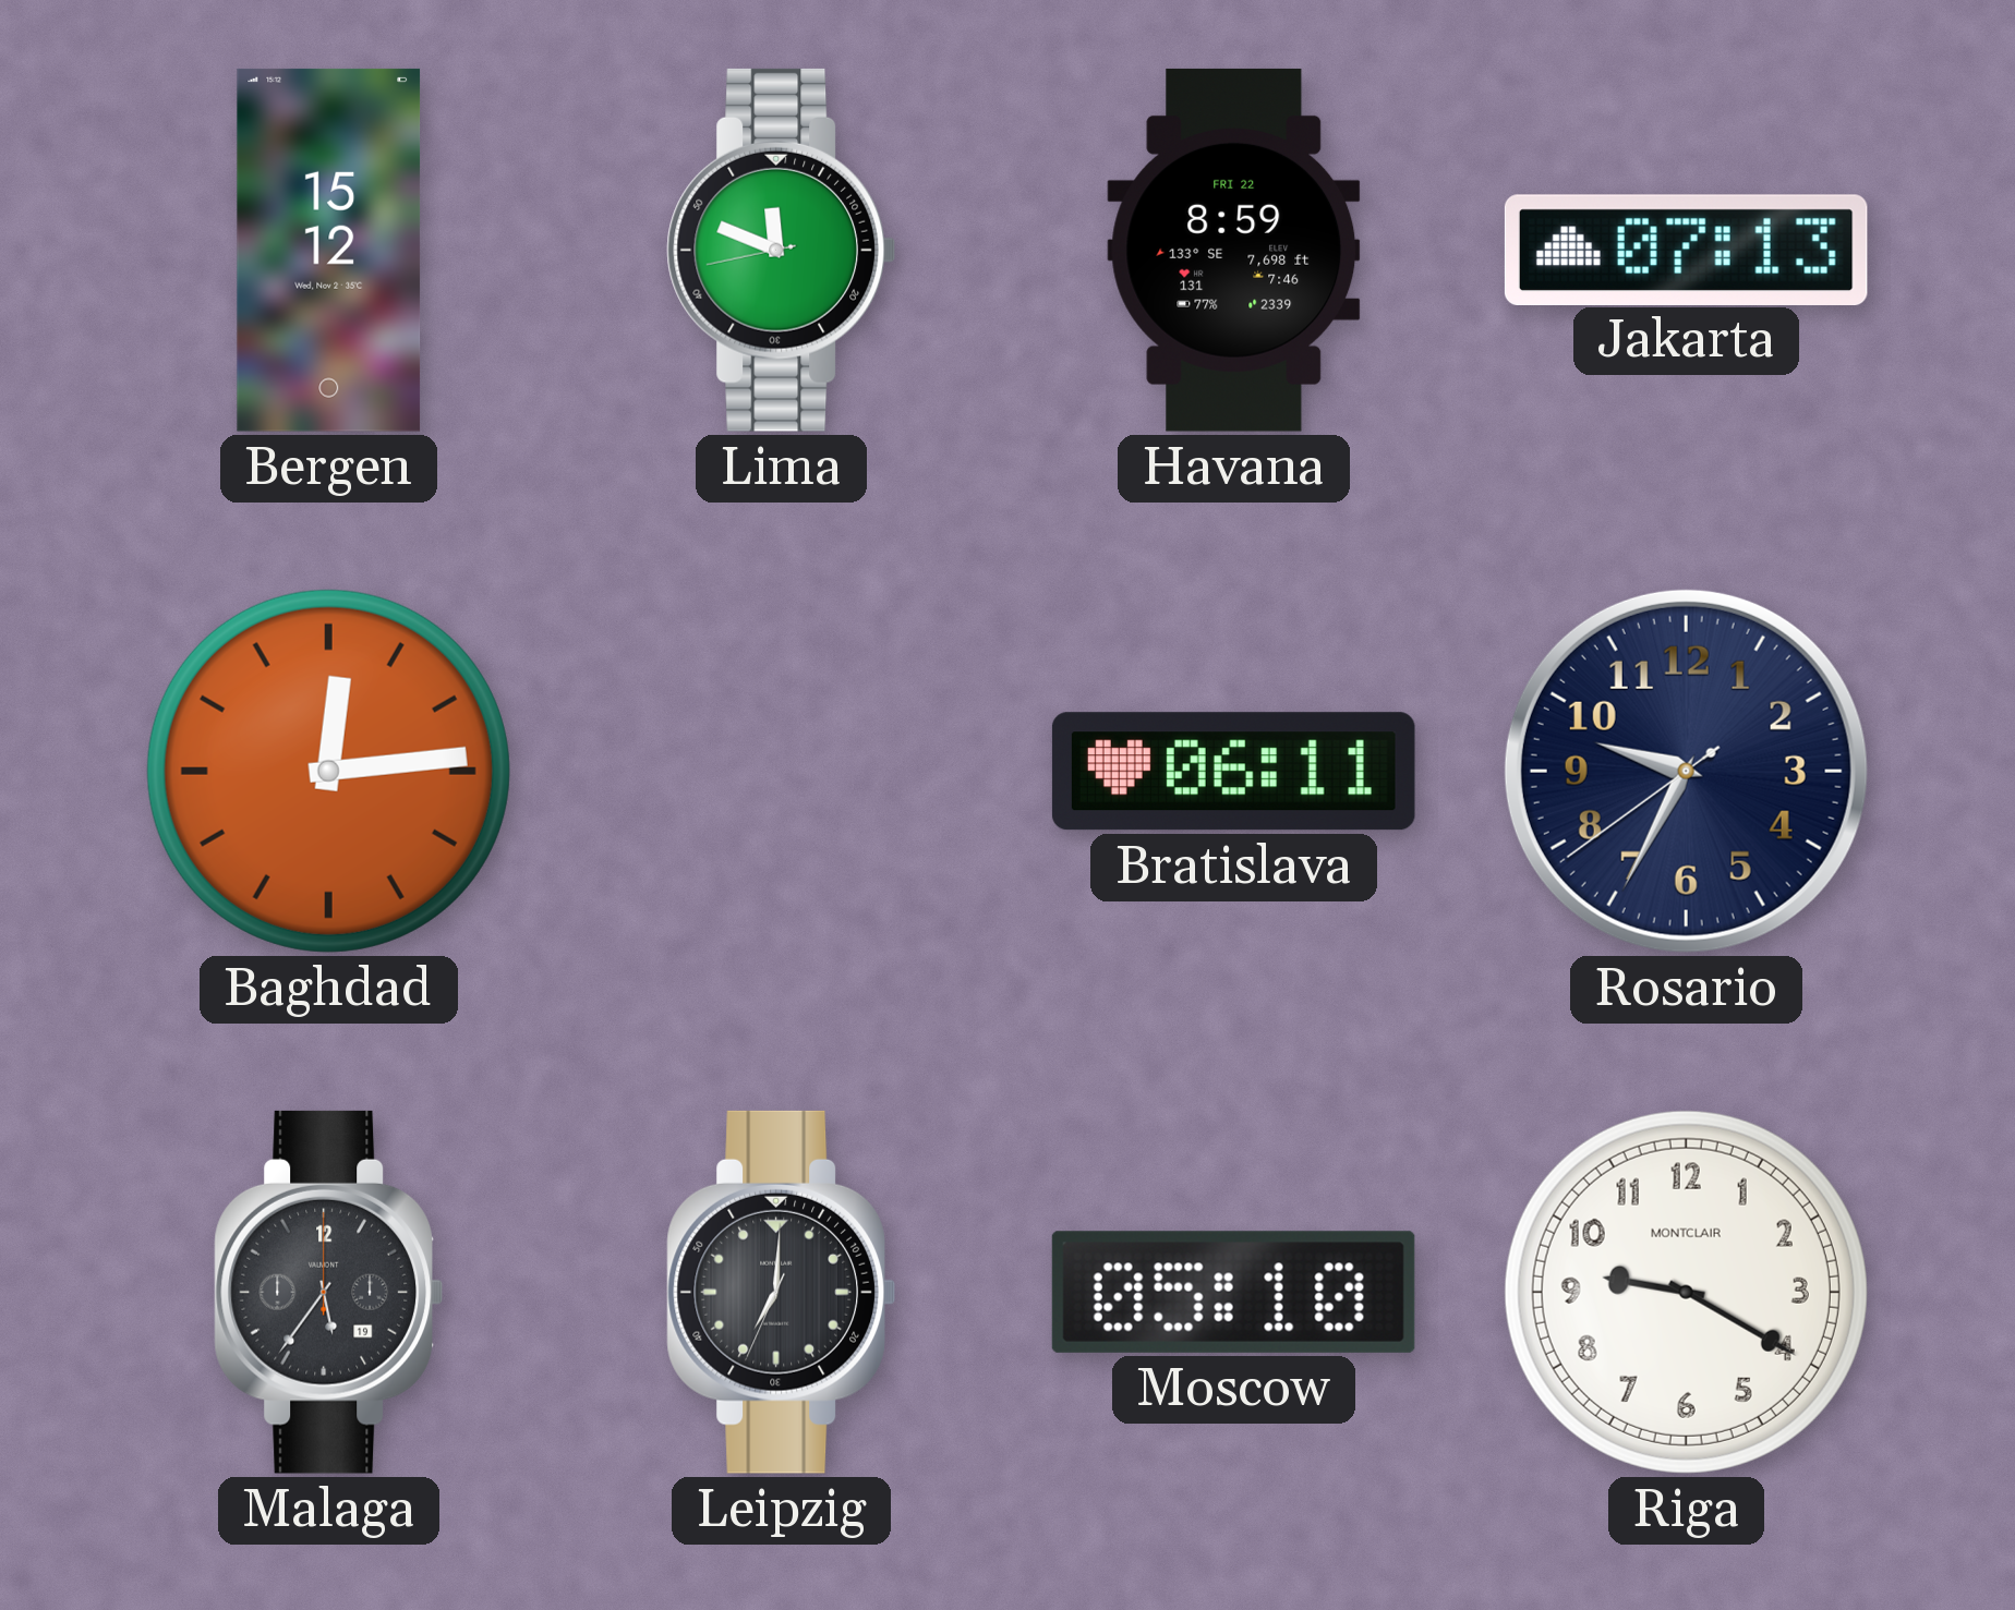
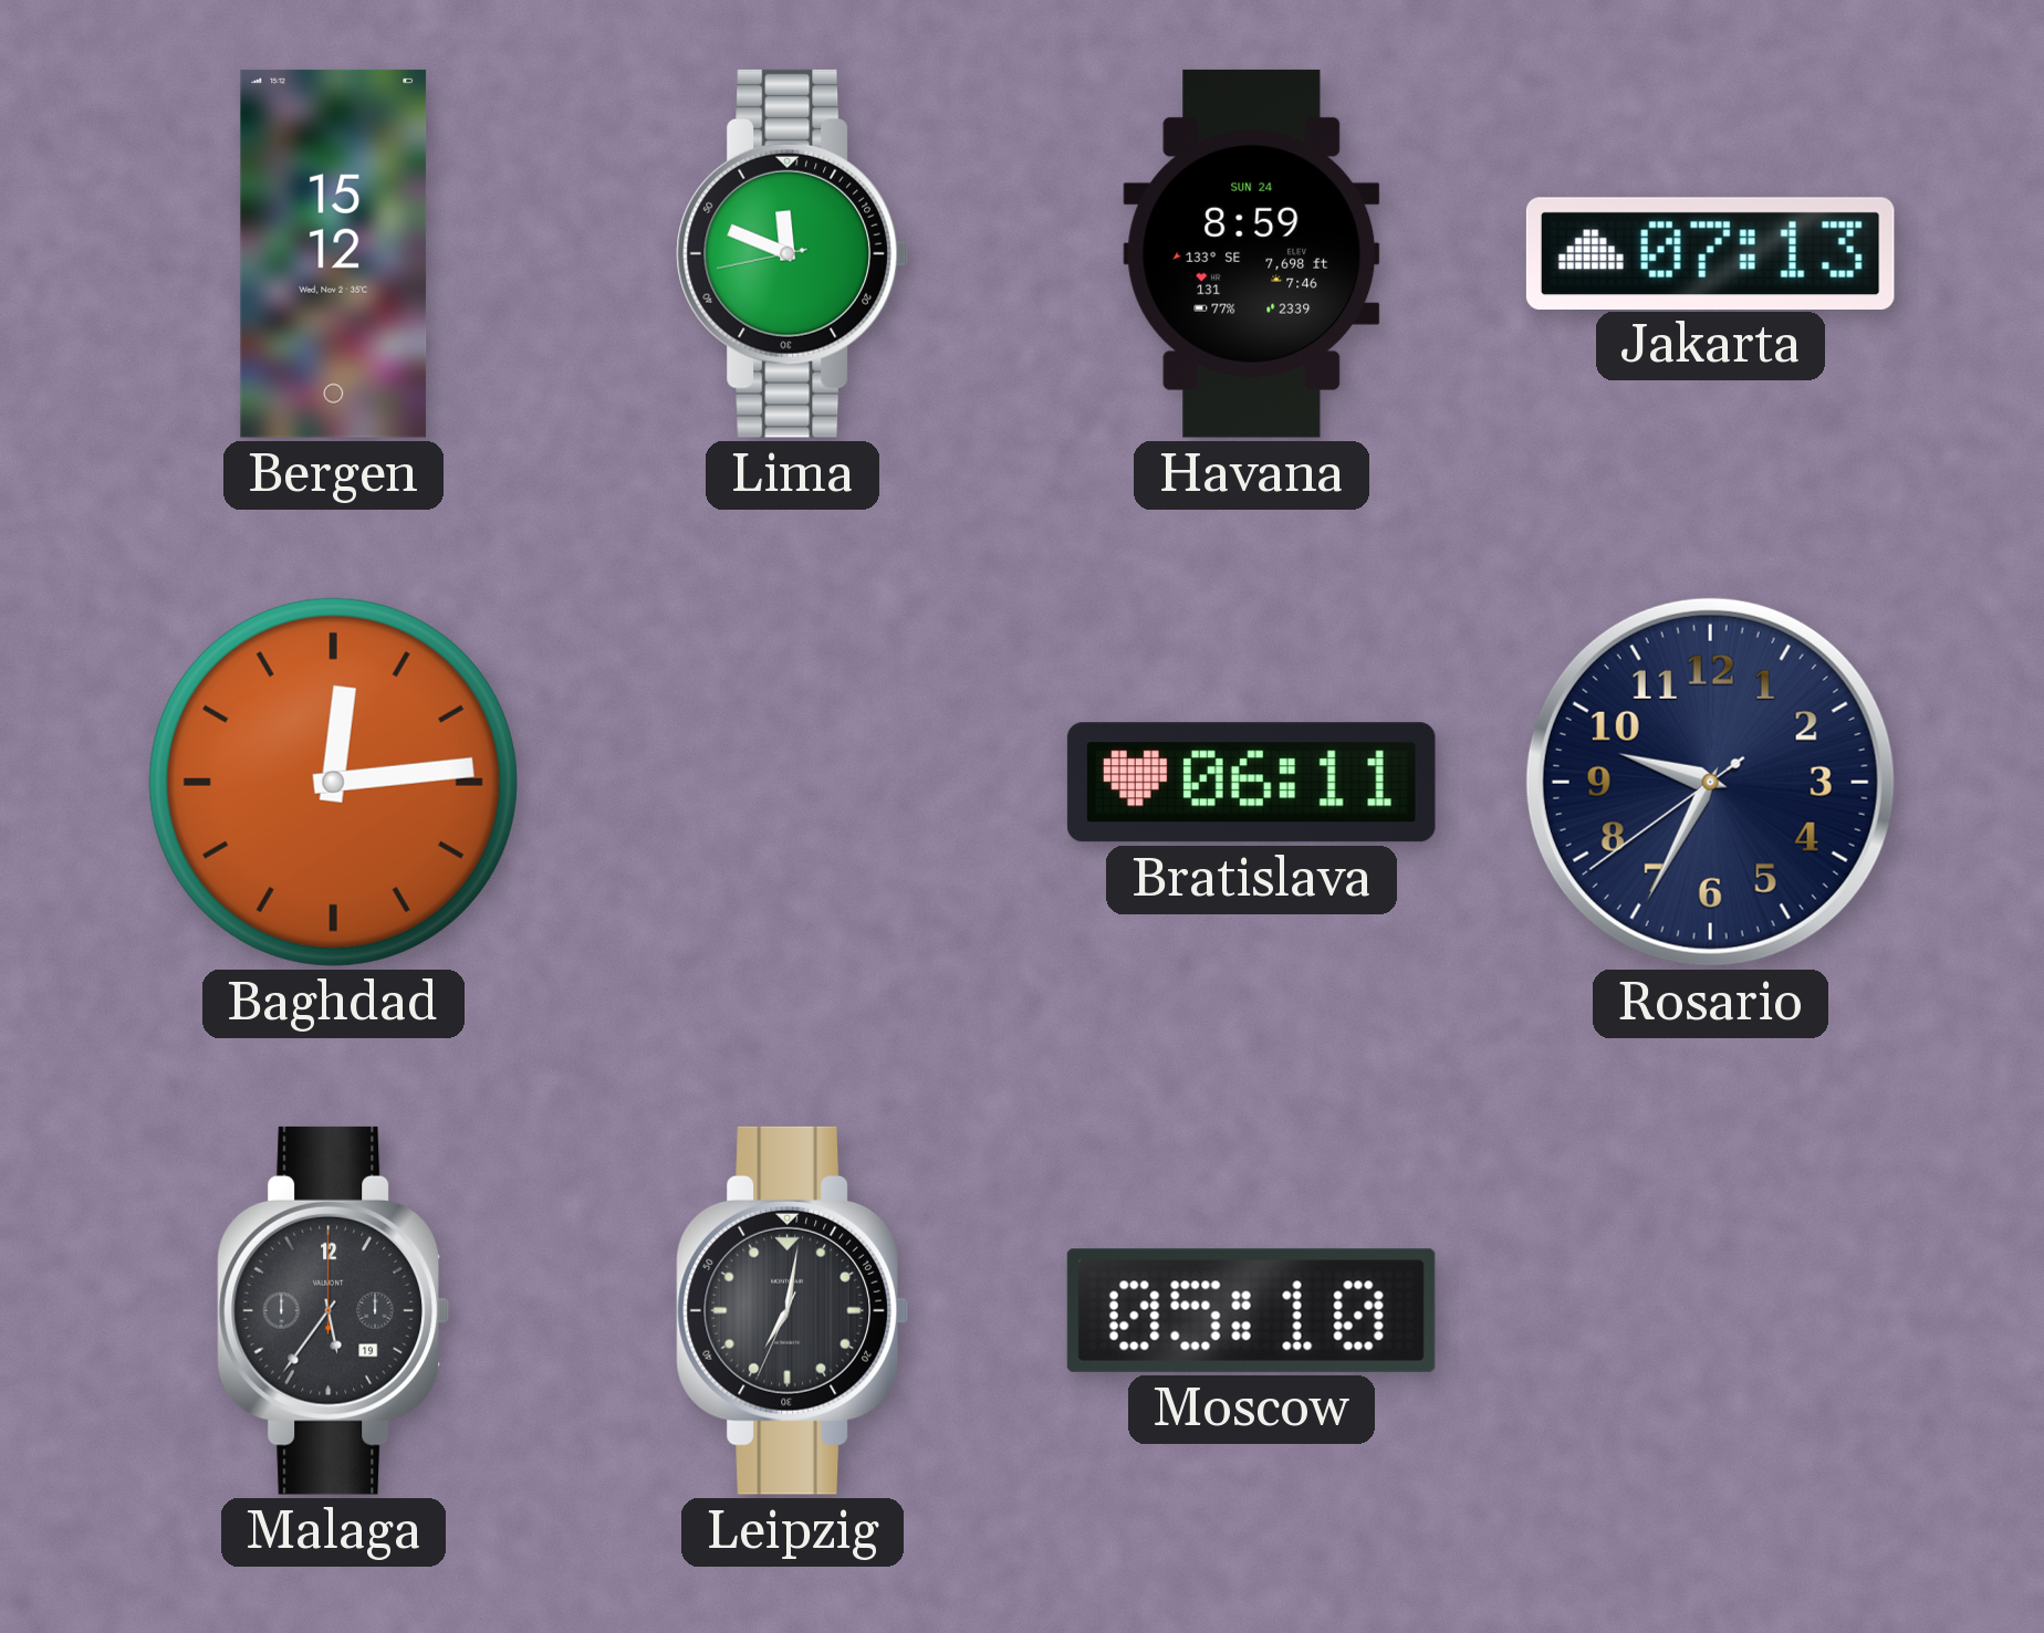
Havana date: FRI 22 -> SUN 24 (1252, 253)
Leipzig: 7:00 -> 7:01 (792, 1310)
Riga: 9:20 -> none (1686, 1292)
